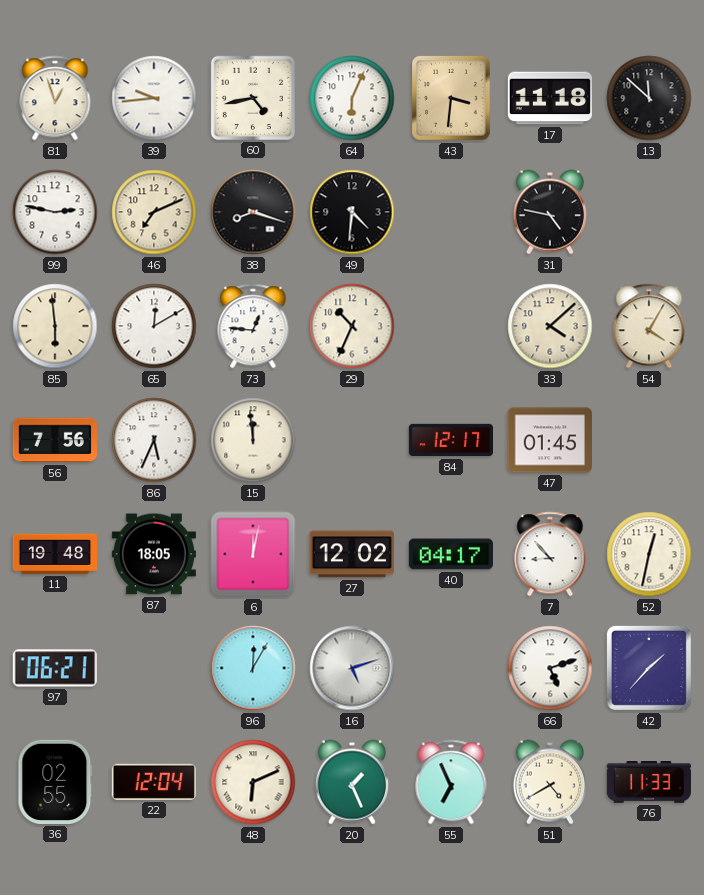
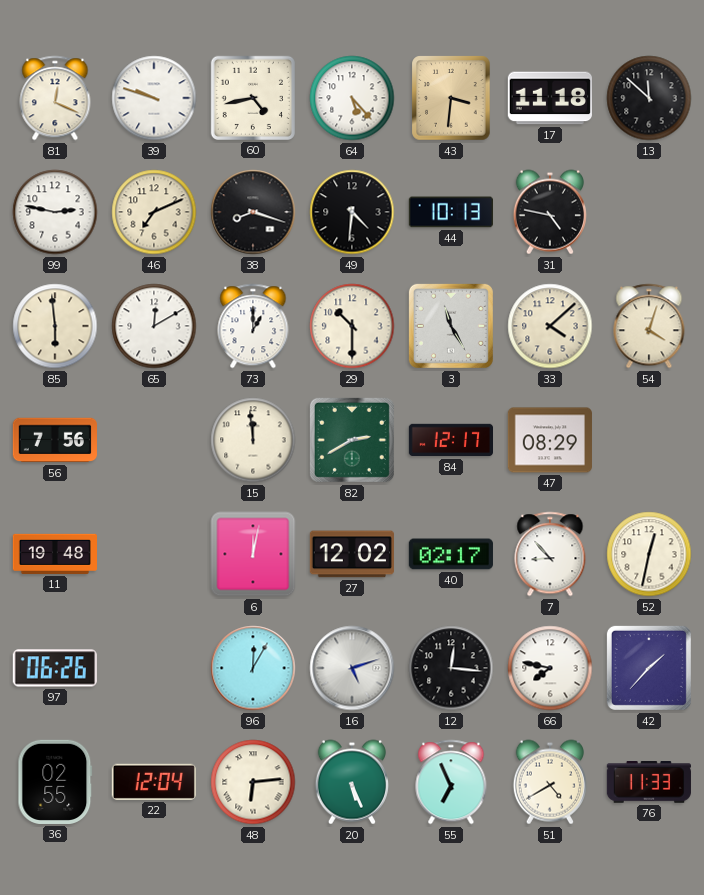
81: 12:57 -> 12:19 (55, 98)
39: 9:44 -> 9:48 (154, 98)
64: 6:04 -> 5:23 (352, 98)
44: none -> 10:13 (451, 212)
73: 12:46 -> 1:00 (253, 326)
29: 10:34 -> 10:30 (352, 326)
3: none -> 11:25 (451, 326)
54: 4:05 -> 4:03 (649, 326)
86: 5:34 -> none (154, 440)
82: none -> 2:40 (352, 440)
47: 01:45 -> 08:29 (550, 440)
87: 18:05 -> none (154, 554)
40: 04:17 -> 02:17 (451, 554)
97: 06:21 -> 06:26 (55, 668)
12: none -> 12:16 (451, 668)
66: 5:12 -> 7:47 (550, 668)
48: 6:11 -> 6:14 (253, 782)
20: 1:26 -> 5:26 (352, 782)
